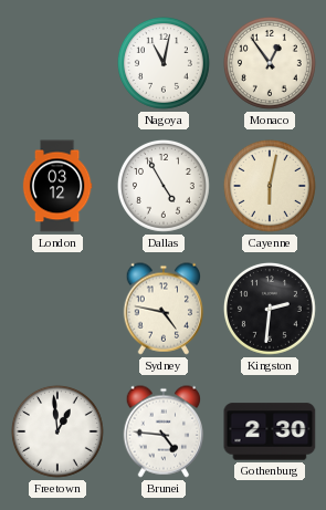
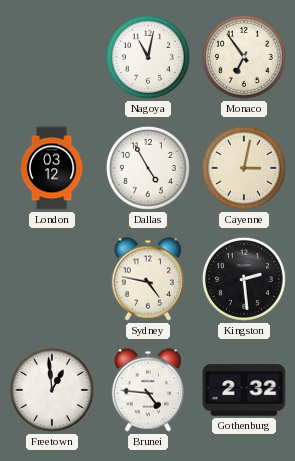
Monaco: 12:54 -> 6:54 (244, 57)
Cayenne: 6:02 -> 3:02 (244, 168)
Kingston: 2:31 -> 2:29 (244, 279)
Gothenburg: 2:30 -> 2:32 (244, 390)
